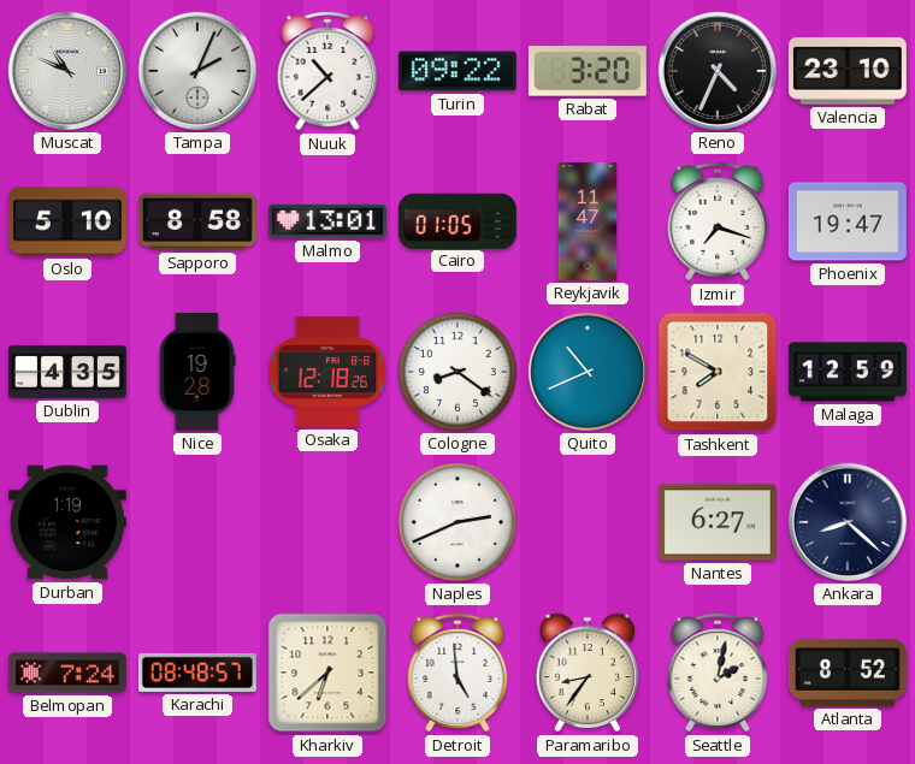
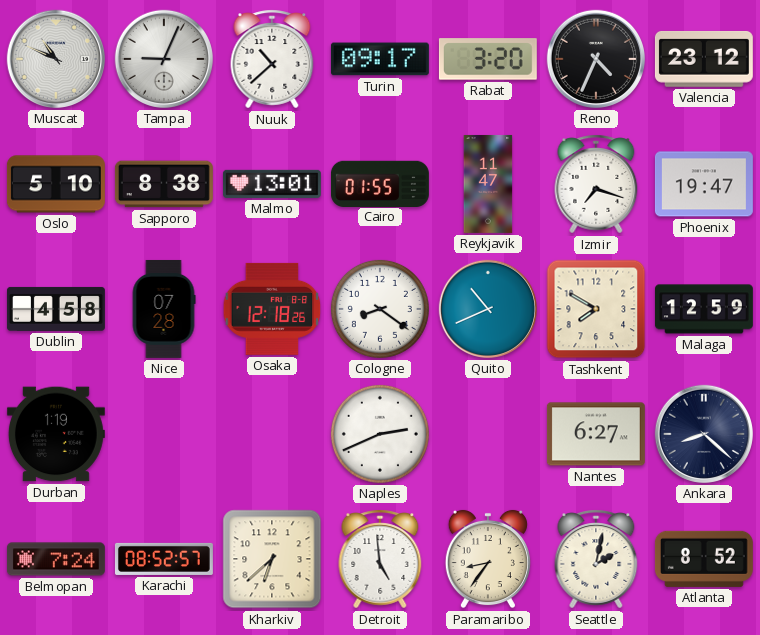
Tampa: 2:04 -> 9:04 (164, 59)
Turin: 09:22 -> 09:17 (380, 59)
Valencia: 23:10 -> 23:12 (704, 59)
Sapporo: 8:58 -> 8:38 (164, 184)
Cairo: 01:05 -> 01:55 (380, 183)
Dublin: 4:35 -> 4:58 (56, 309)
Nice: 19:28 -> 07:28 (164, 309)
Karachi: 08:48 -> 08:52 (164, 559)
